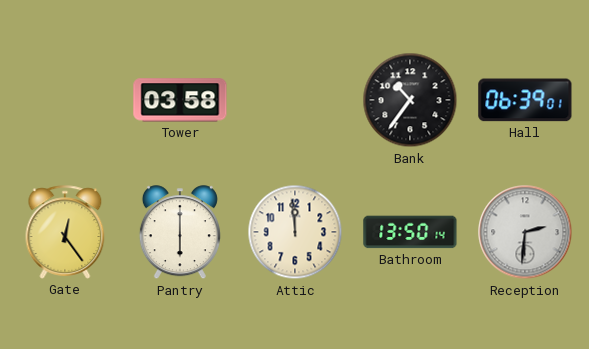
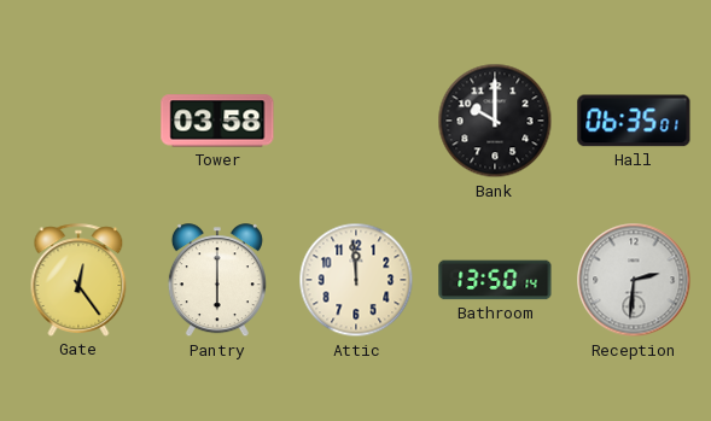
Bank: 10:36 -> 10:00 (495, 121)
Hall: 06:39 -> 06:35 (634, 121)
